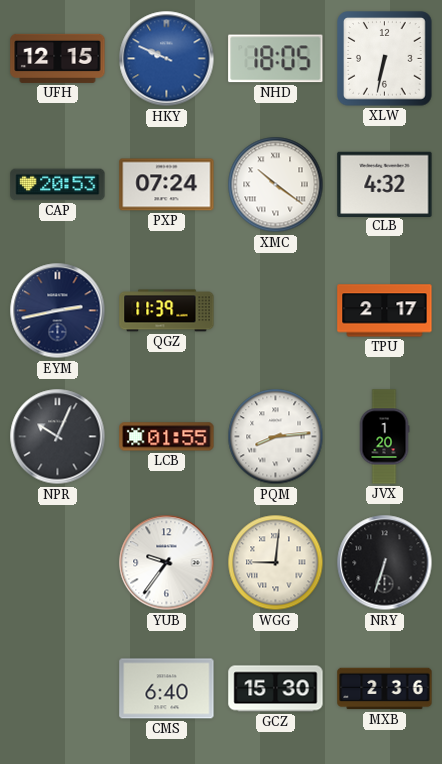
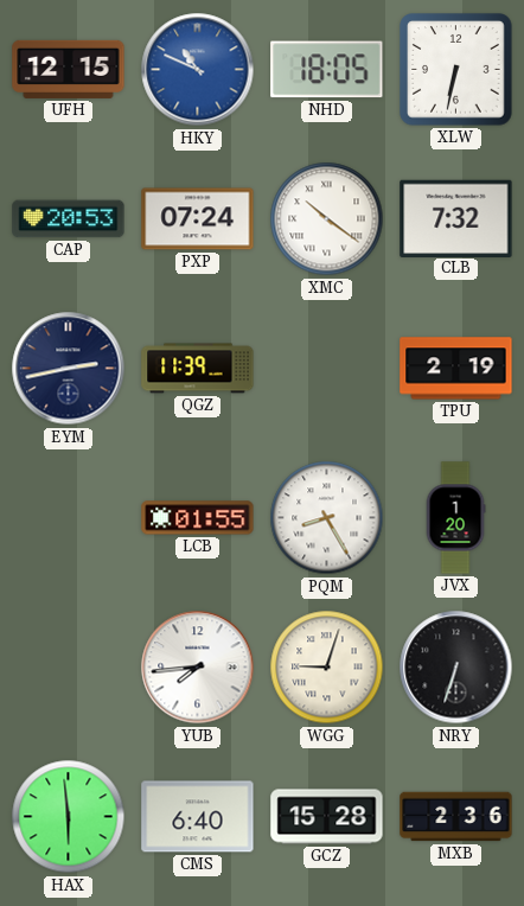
HKY: 9:49 -> 10:49 (198, 70)
CLB: 4:32 -> 7:32 (456, 218)
TPU: 2:17 -> 2:19 (456, 369)
NPR: 10:04 -> none (58, 437)
PQM: 8:14 -> 8:25 (327, 518)
YUB: 9:36 -> 7:44 (198, 668)
WGG: 9:01 -> 9:03 (327, 668)
HAX: none -> 5:59 (69, 817)
GCZ: 15:30 -> 15:28 (327, 817)
